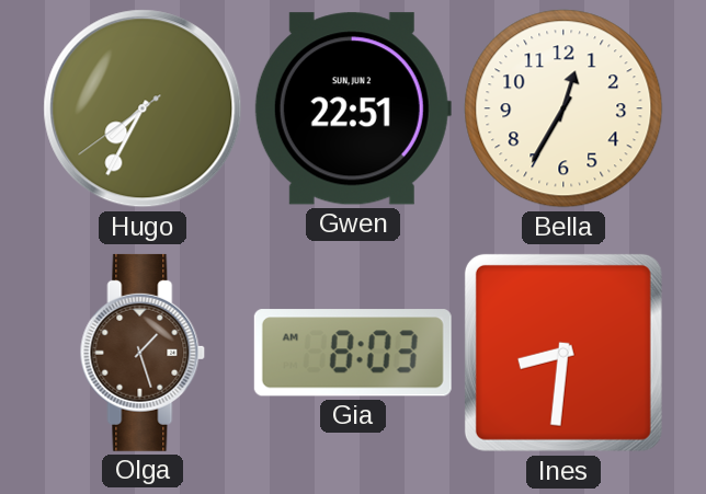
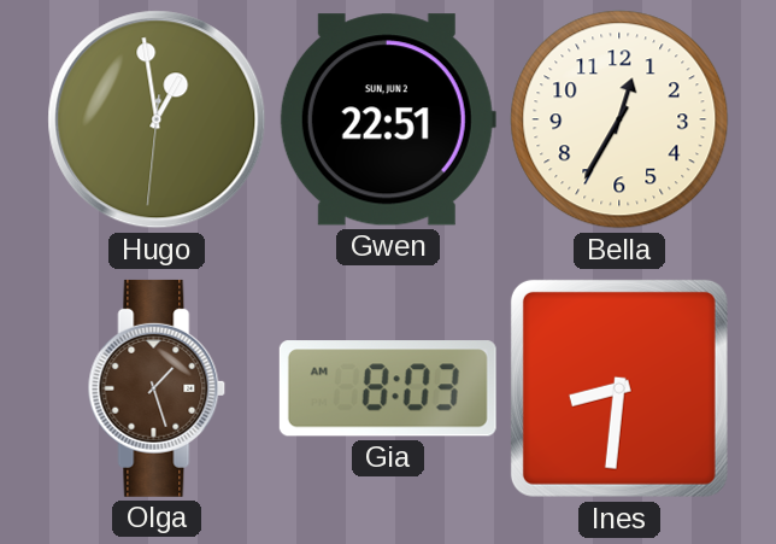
Hugo: 7:34 -> 12:58 (157, 119)
